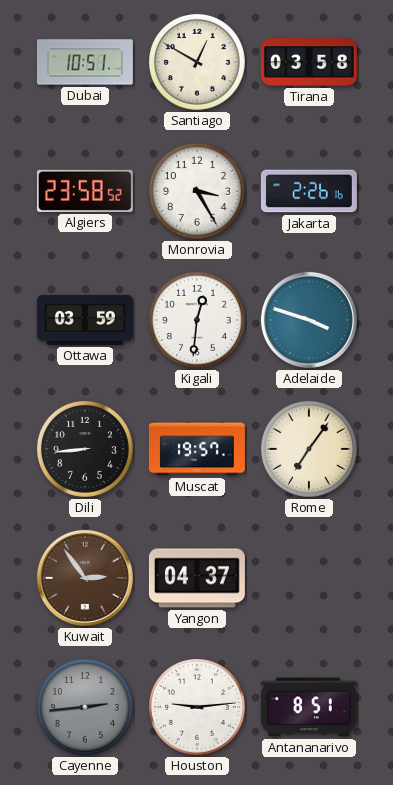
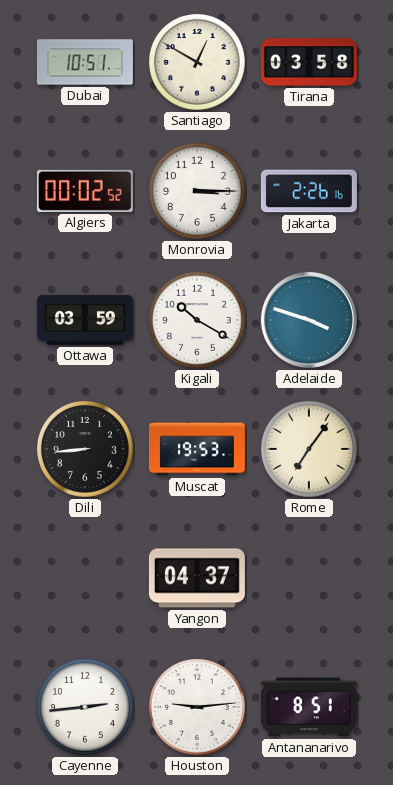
Algiers: 23:58 -> 00:02 (85, 191)
Monrovia: 3:25 -> 3:15 (197, 191)
Kigali: 12:31 -> 10:20 (197, 320)
Muscat: 19:57 -> 19:53 (197, 449)
Kuwait: 2:54 -> none (85, 578)
Cayenne dial: grey -> white (85, 707)
